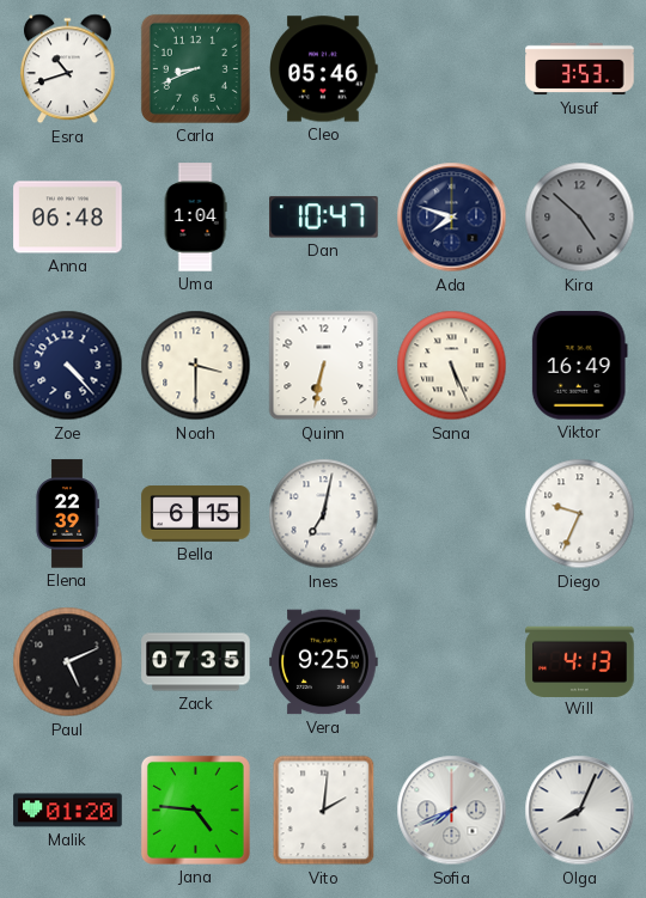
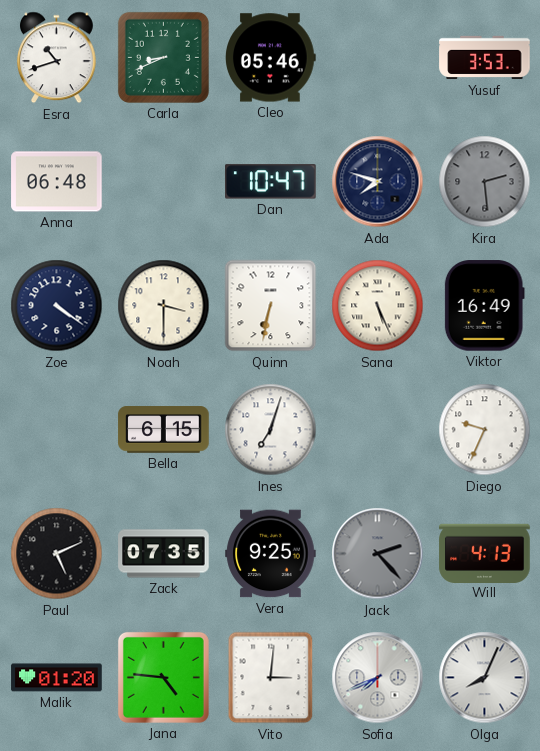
Uma: 1:04 -> none (195, 218)
Kira: 4:52 -> 2:29 (485, 182)
Zoe: 4:23 -> 4:21 (57, 306)
Elena: 22:39 -> none (67, 514)
Ines: 7:02 -> 7:03 (271, 430)
Jack: none -> 2:23 (378, 554)
Vito: 2:01 -> 3:01 (271, 678)
